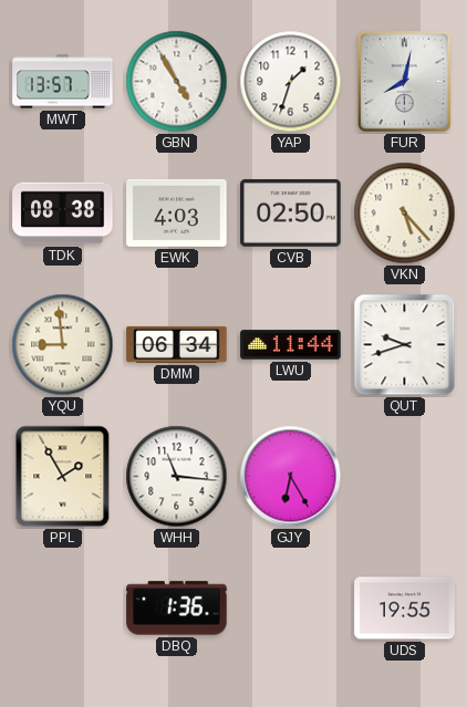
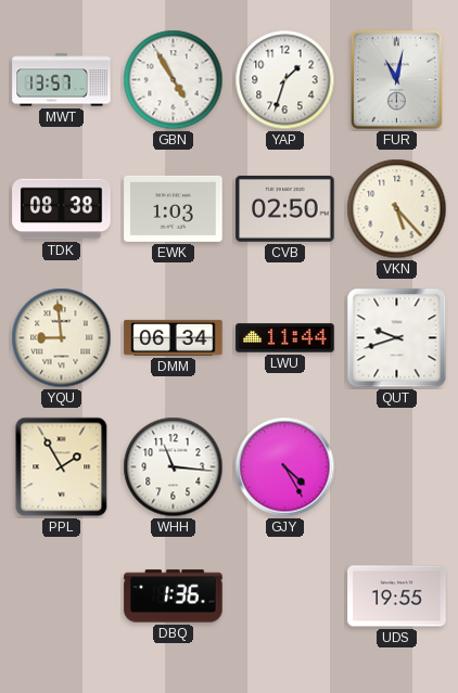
FUR: 8:02 -> 11:02 (396, 79)
EWK: 4:03 -> 1:03 (174, 208)
GJY: 6:25 -> 4:25 (285, 467)
